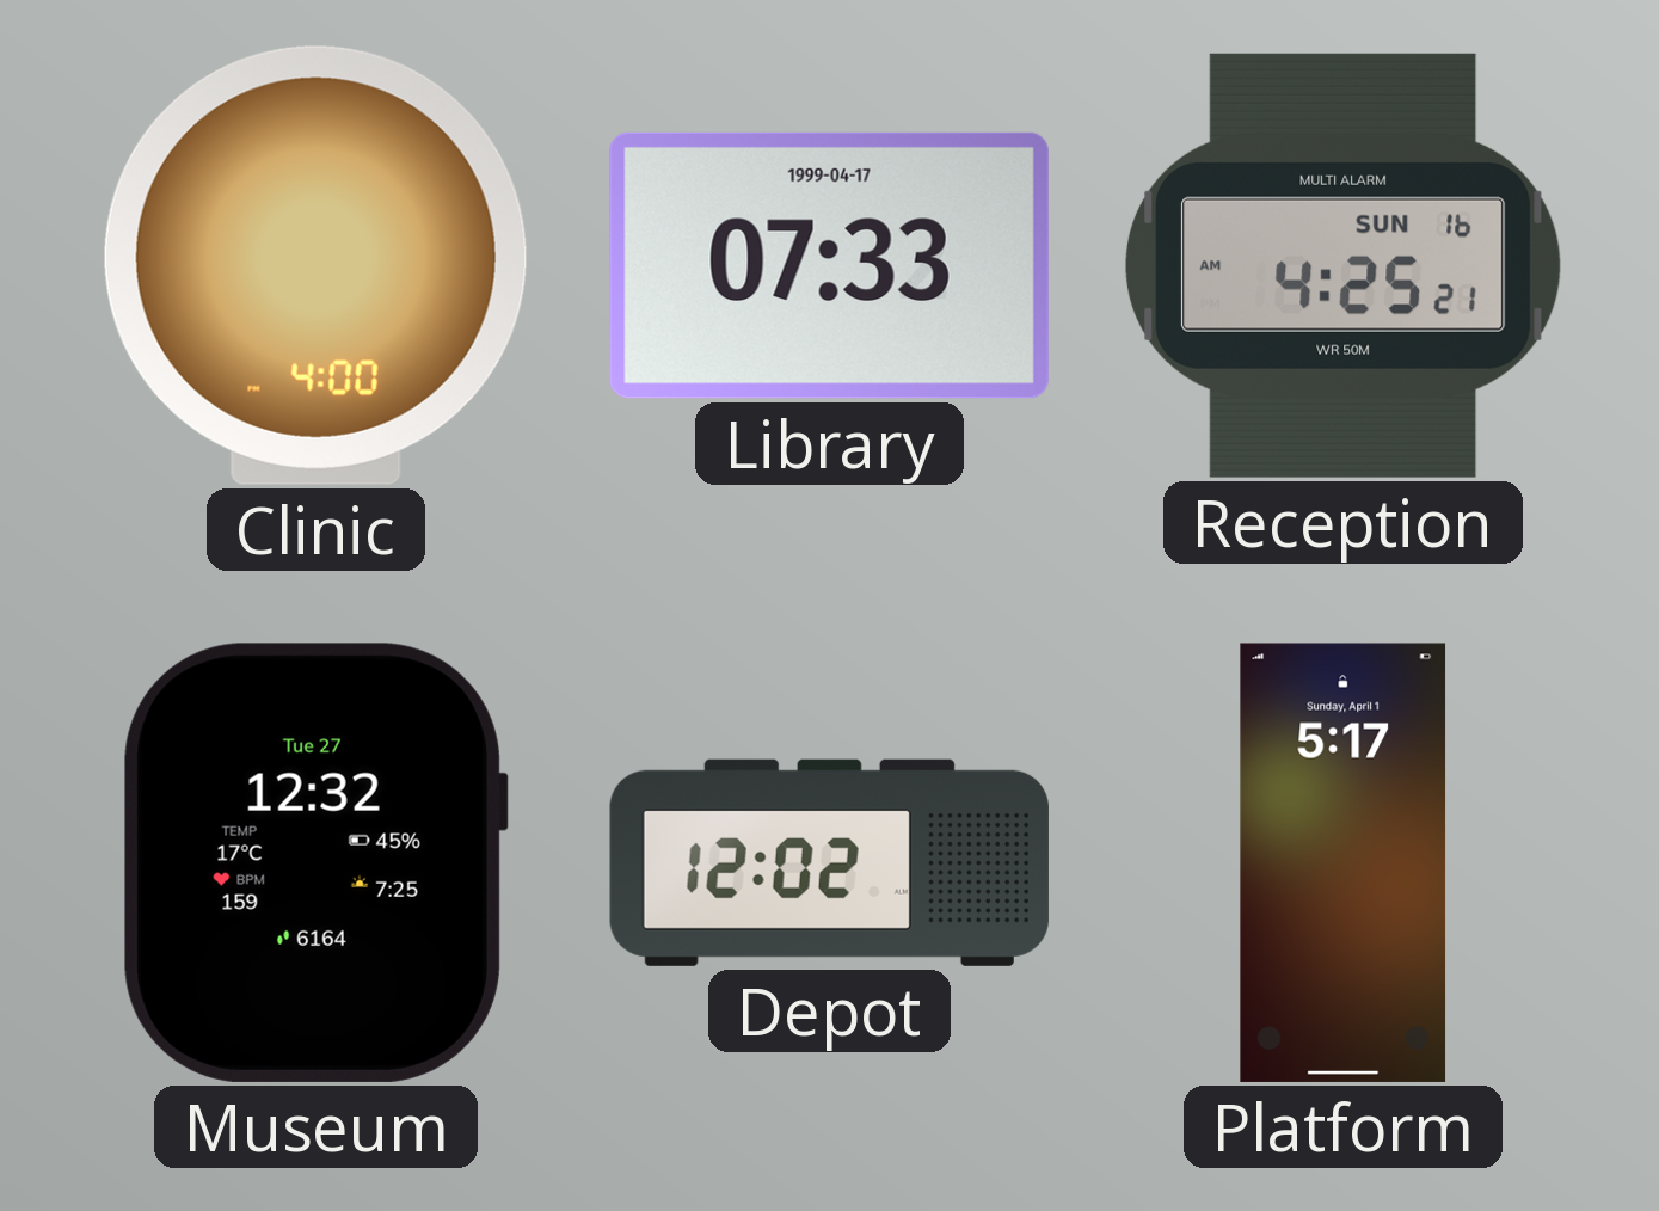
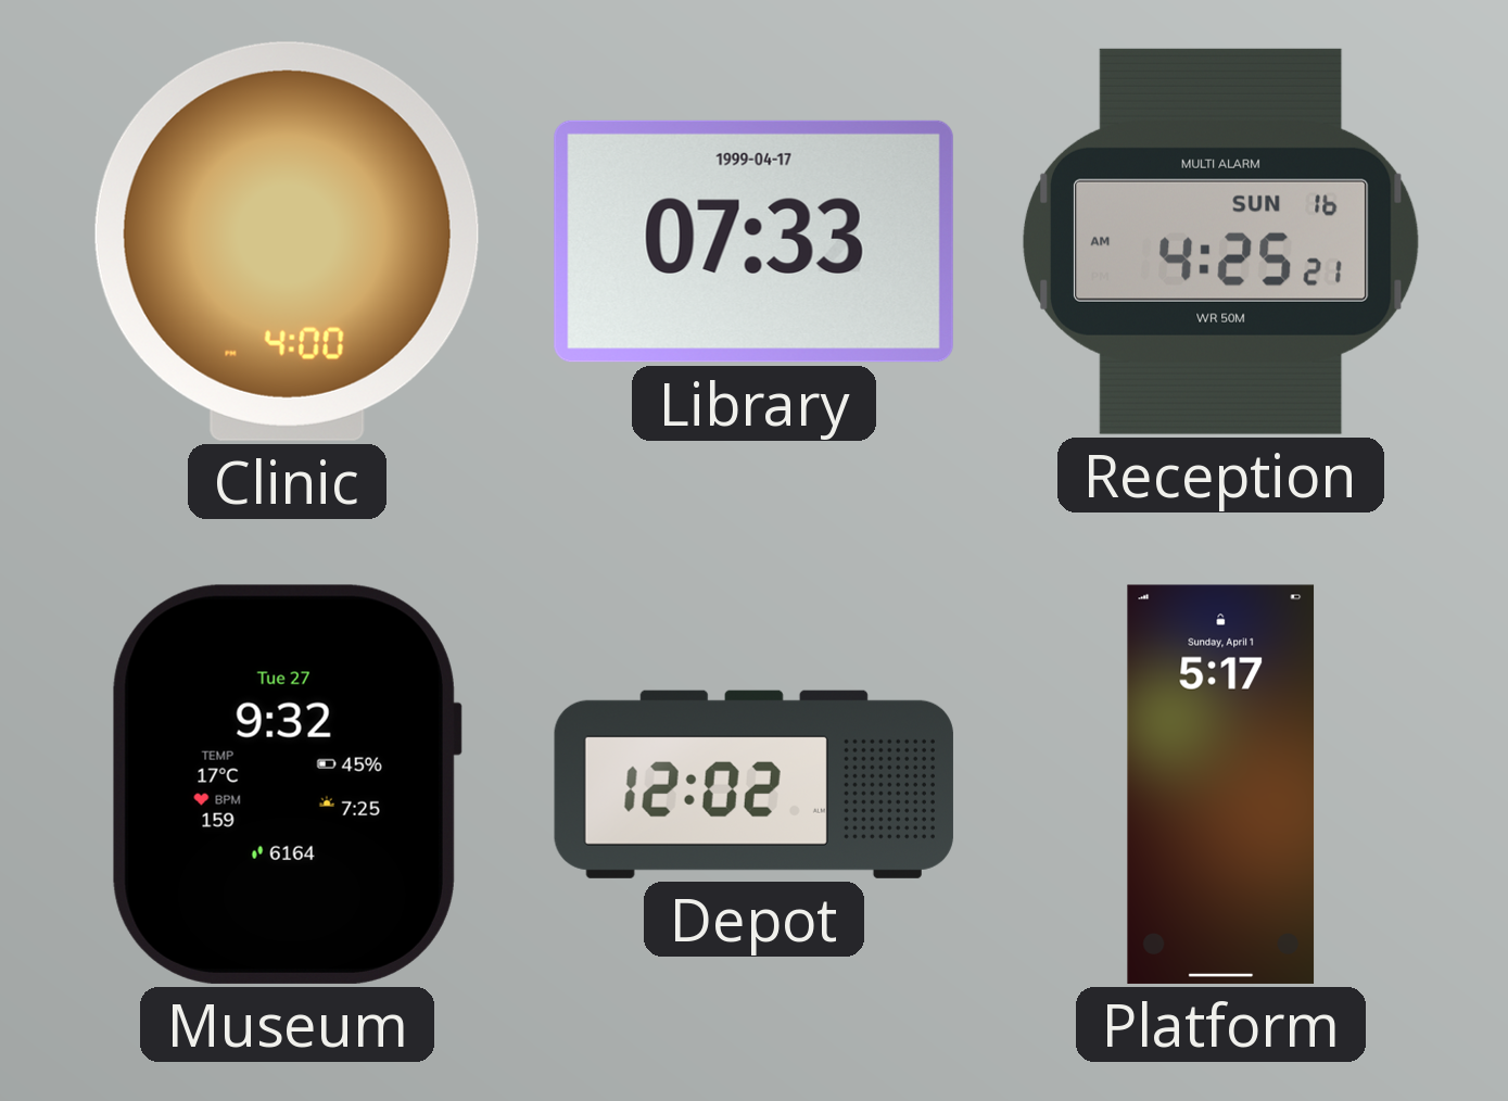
Museum: 12:32 -> 9:32 (287, 784)
